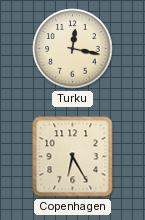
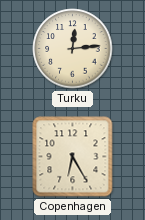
Turku: 12:17 -> 12:14 (73, 49)
